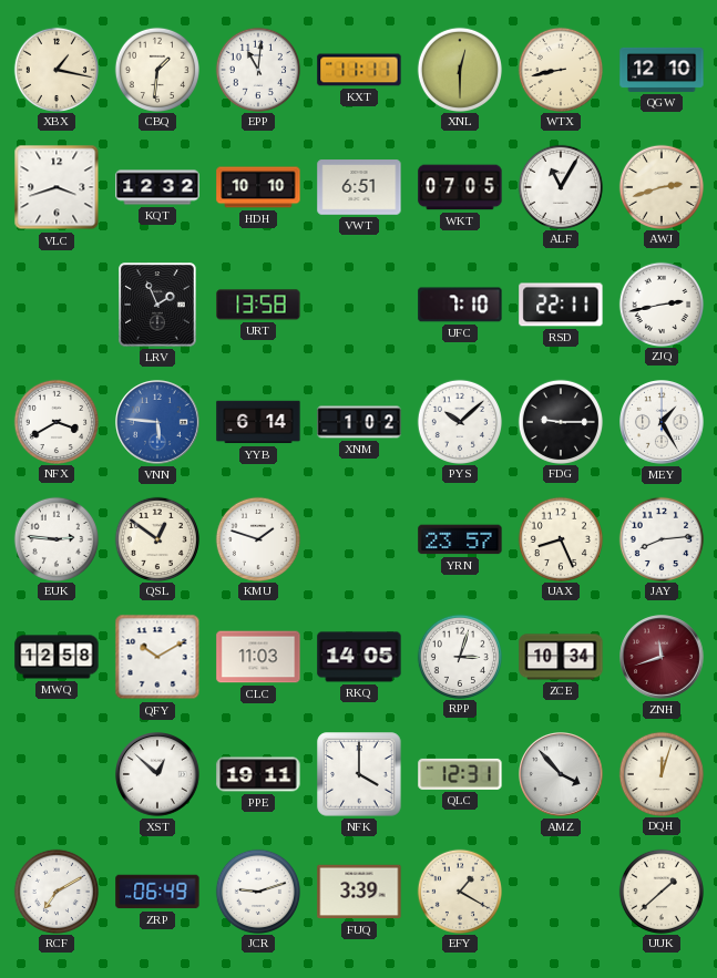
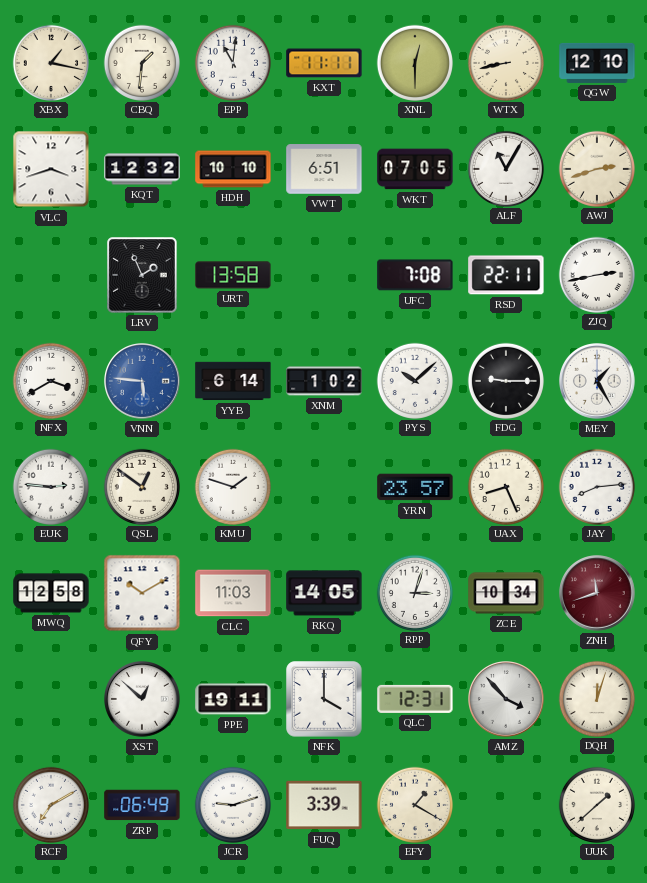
UFC: 7:10 -> 7:08 (415, 275)
